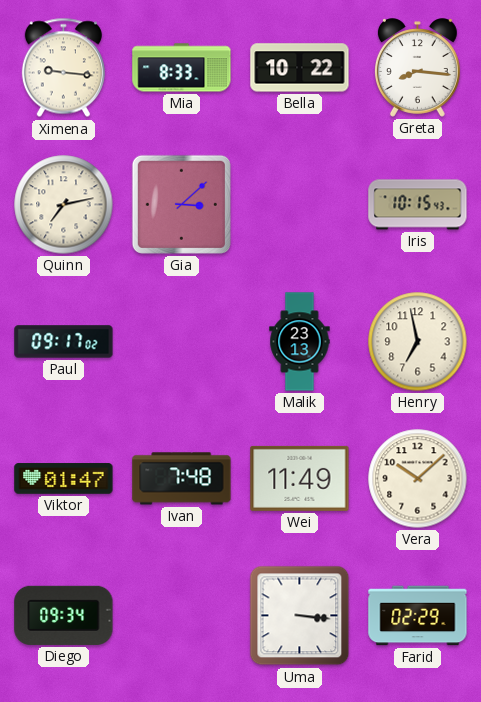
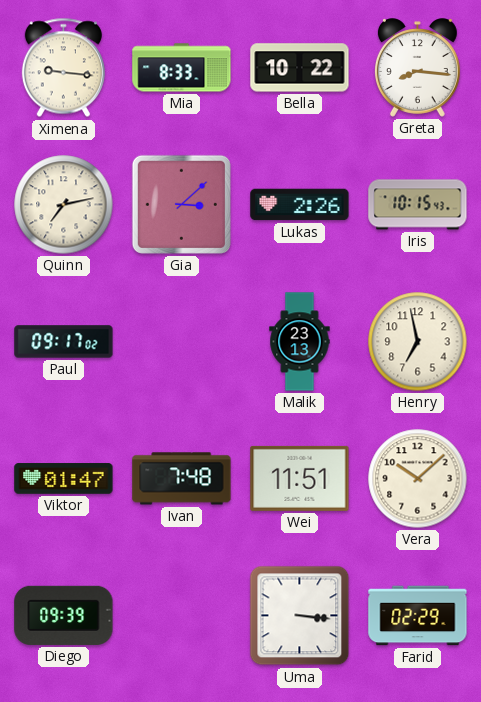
Lukas: none -> 2:26 (300, 205)
Wei: 11:49 -> 11:51 (300, 478)
Diego: 09:34 -> 09:39 (64, 615)
